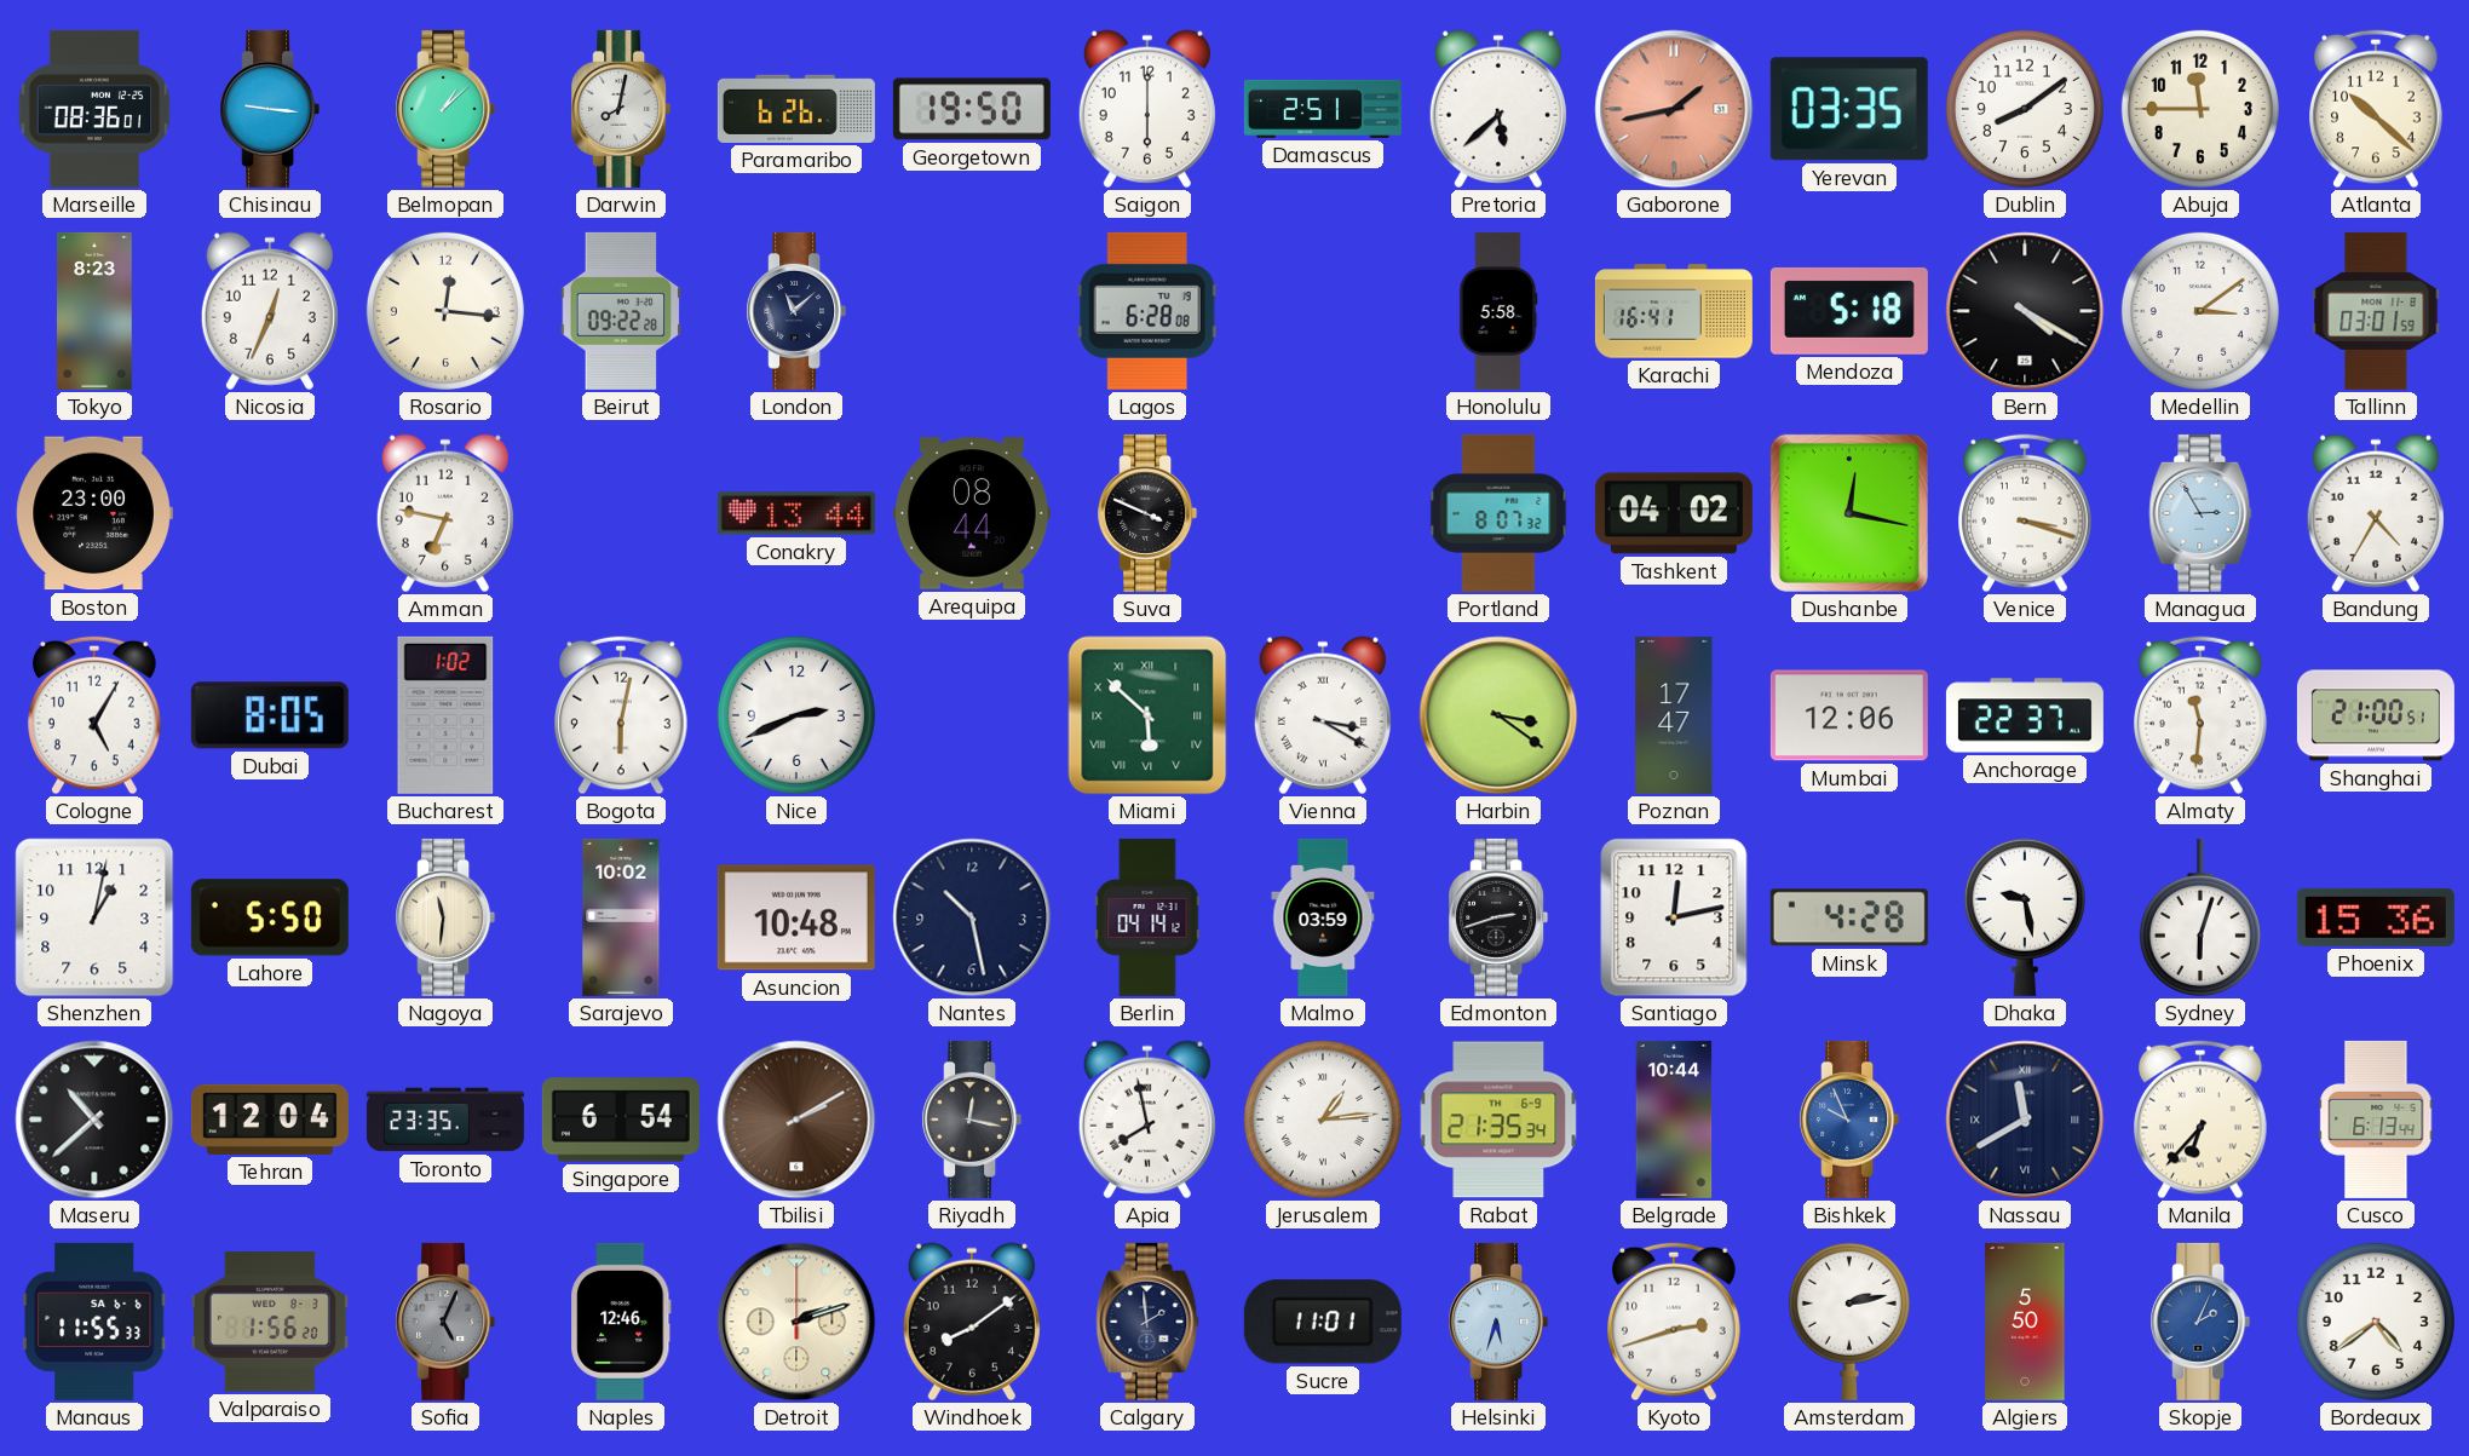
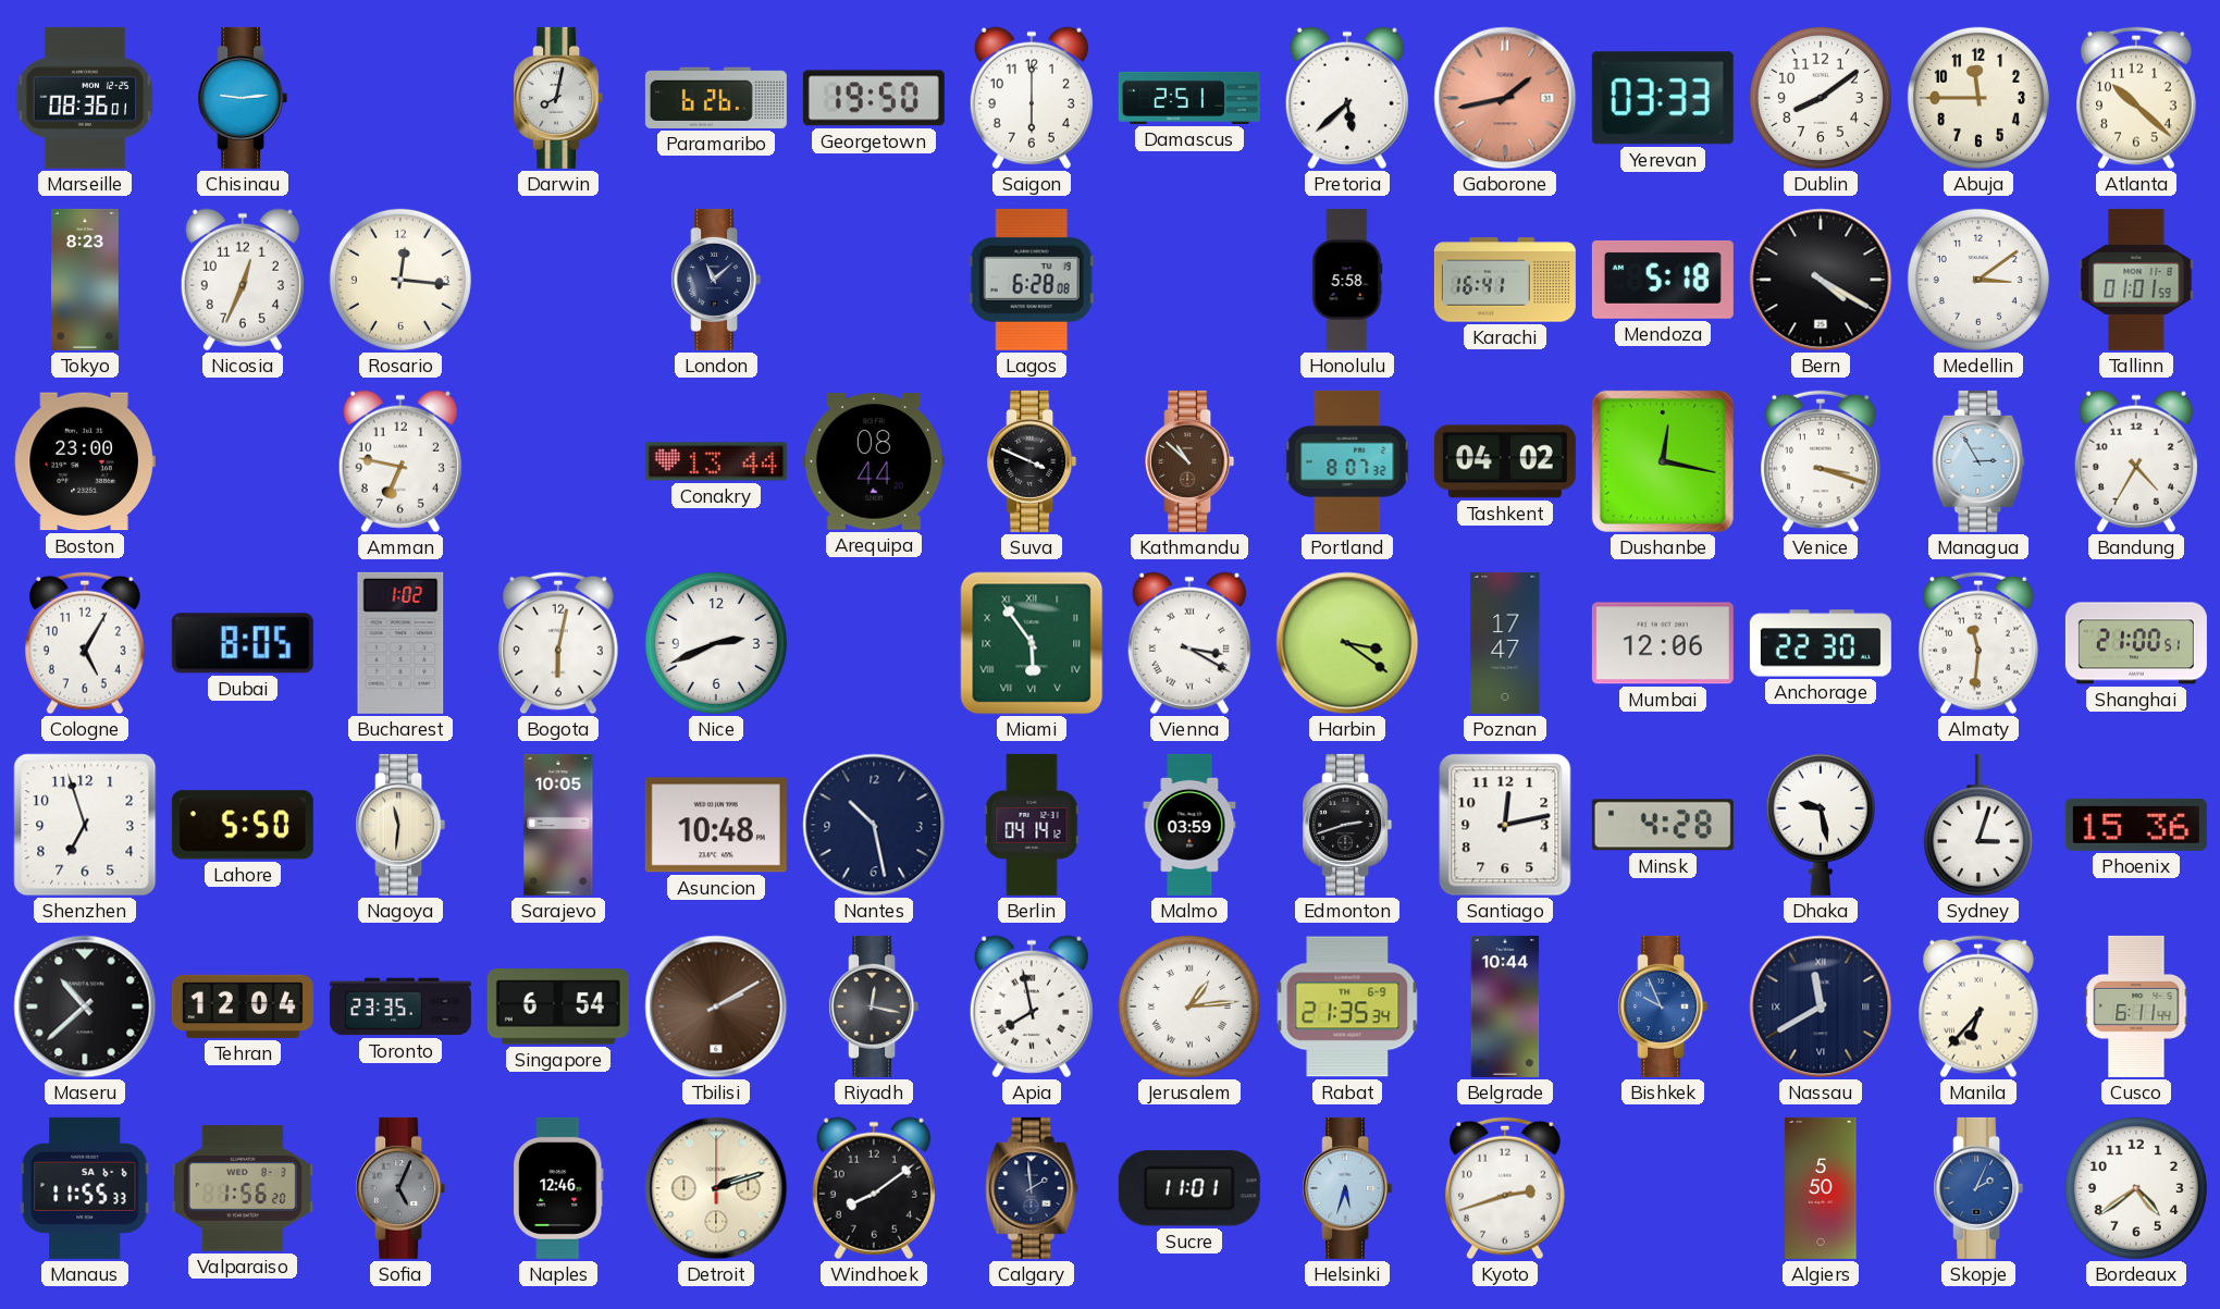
Chisinau: 9:16 -> 9:14 (243, 98)
Belmopan: 1:08 -> none (445, 109)
Yerevan: 03:35 -> 03:33 (1663, 98)
Beirut: 09:22 -> none (621, 311)
Tallinn: 03:01 -> 01:01 (2136, 280)
Kathmandu: none -> 10:52 (1189, 461)
Miami: 5:52 -> 5:54 (1032, 643)
Anchorage: 22:37 -> 22:30 (1821, 643)
Shenzhen: 1:02 -> 6:57 (85, 825)
Sarajevo: 10:02 -> 10:05 (558, 825)
Sydney: 6:03 -> 3:03 (1978, 825)
Cusco: 6:13 -> 6:11 (2136, 1007)
Amsterdam: 2:13 -> none (1849, 1322)
